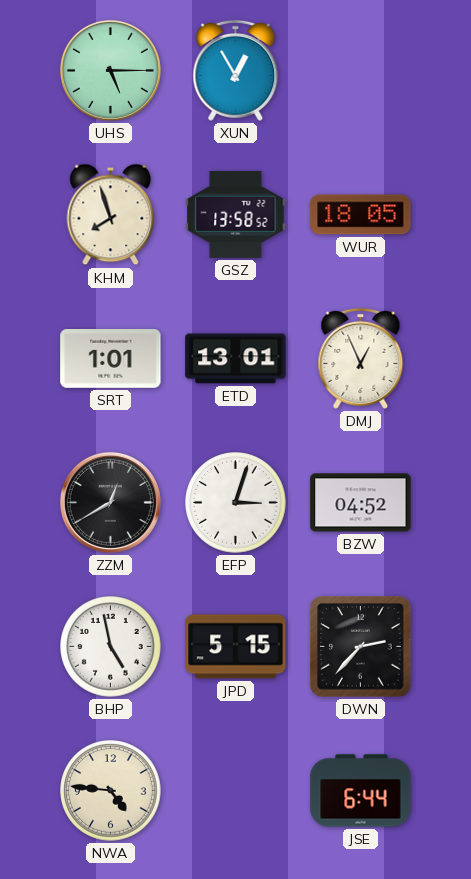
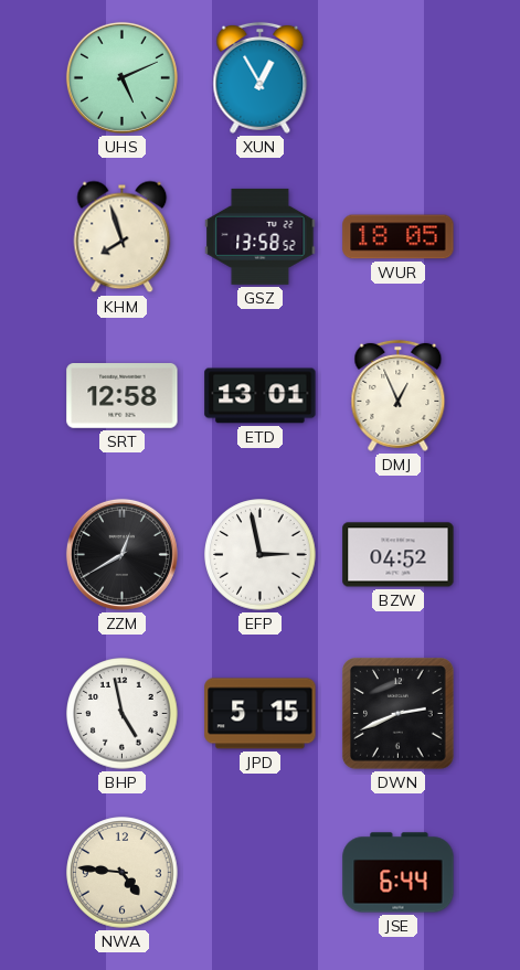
UHS: 5:15 -> 5:11 (121, 77)
SRT: 1:01 -> 12:58 (123, 396)
EFP: 3:03 -> 2:58 (261, 555)
DWN: 2:37 -> 2:41 (399, 714)
